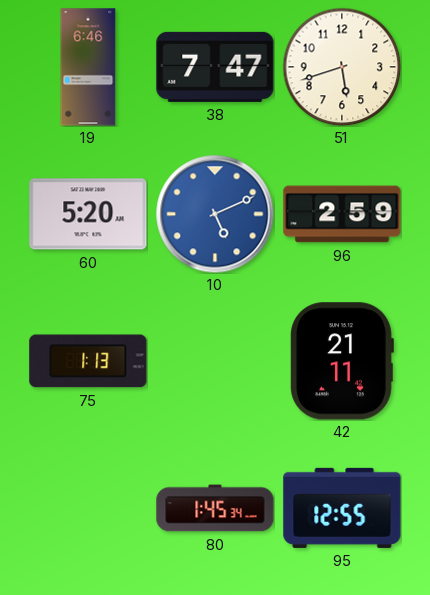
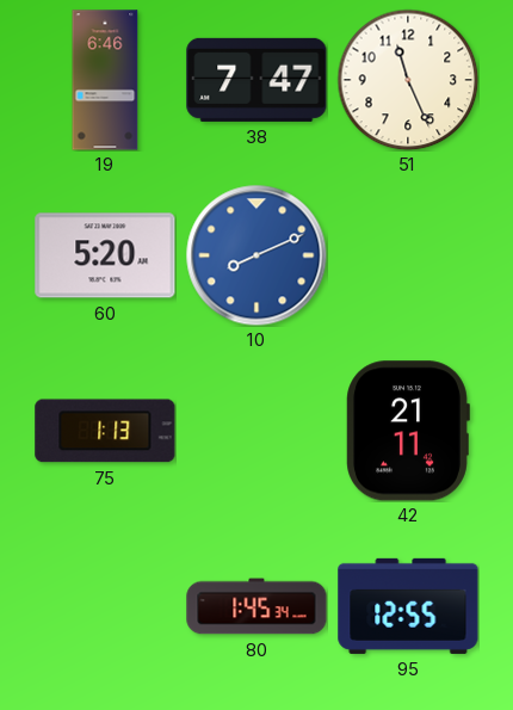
51: 5:42 -> 11:26 (408, 80)
10: 5:11 -> 8:11 (256, 255)
96: 2:59 -> none (342, 214)
